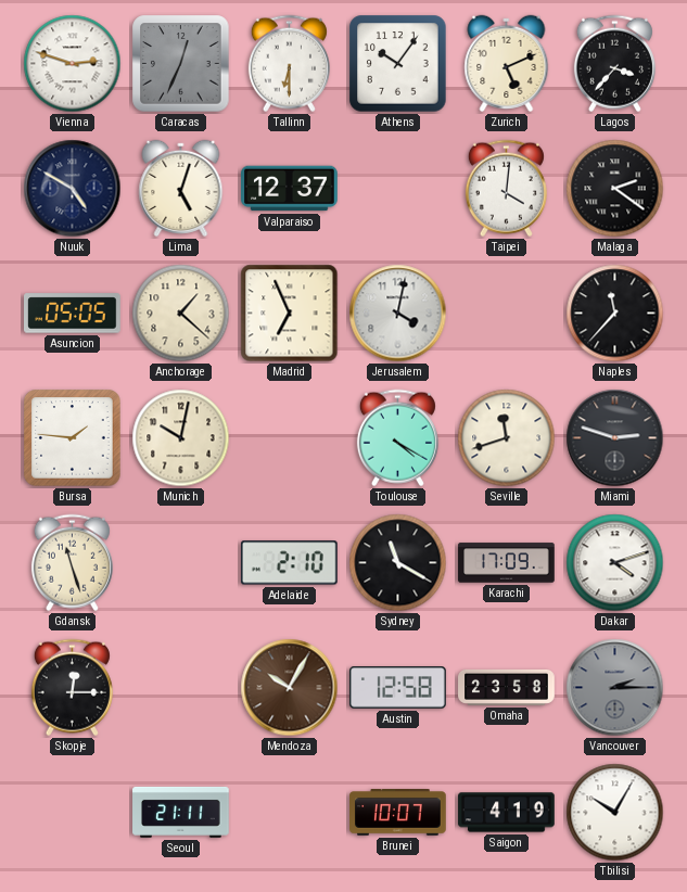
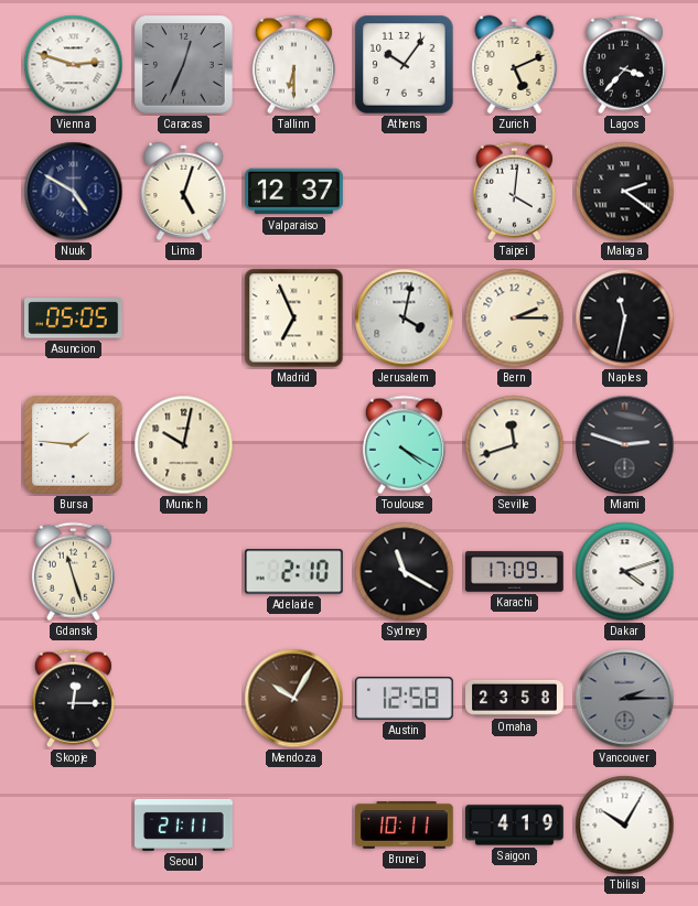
Anchorage: 1:22 -> none (181, 314)
Bern: none -> 2:15 (515, 319)
Naples: 11:37 -> 11:32 (625, 319)
Brunei: 10:07 -> 10:11 (405, 826)
